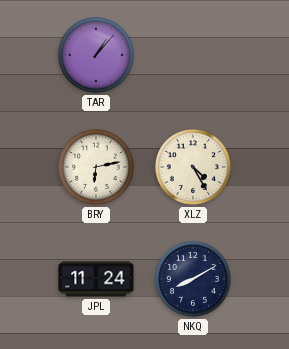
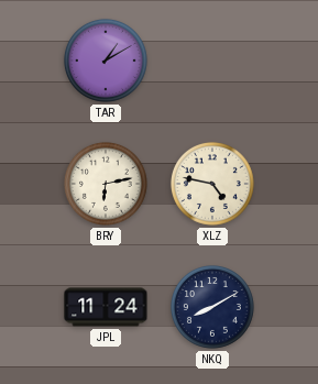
TAR: 1:07 -> 1:10 (106, 61)
XLZ: 4:25 -> 4:47 (212, 184)
